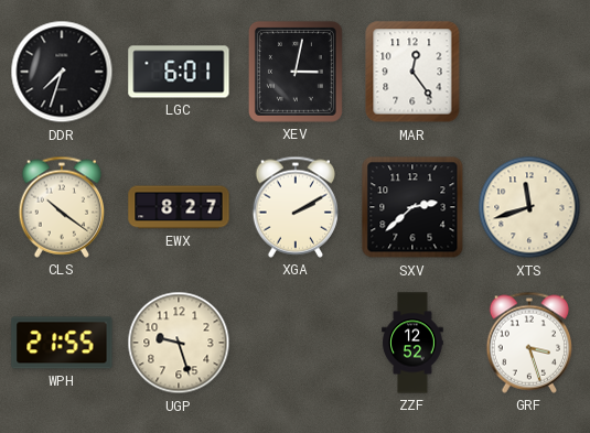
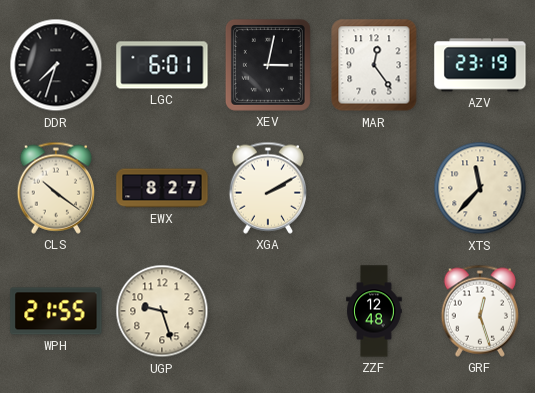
AZV: none -> 23:19 (480, 65)
SXV: 2:38 -> none (412, 207)
XTS: 11:42 -> 11:37 (480, 188)
ZZF: 12:52 -> 12:48 (374, 311)
GRF: 3:27 -> 12:27 (479, 311)
